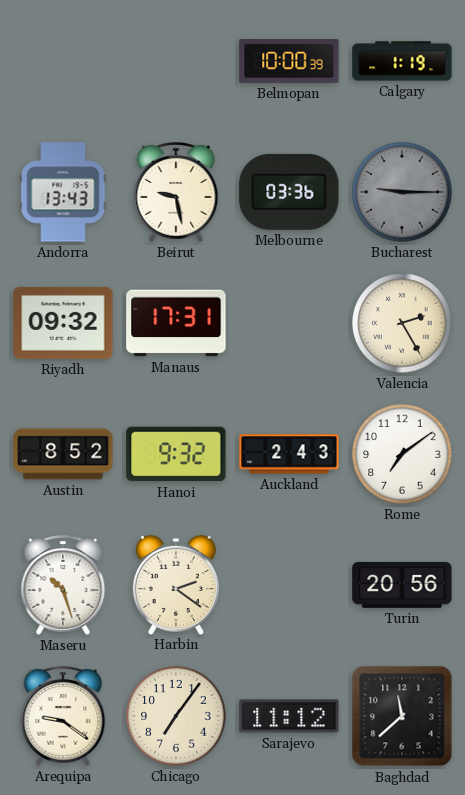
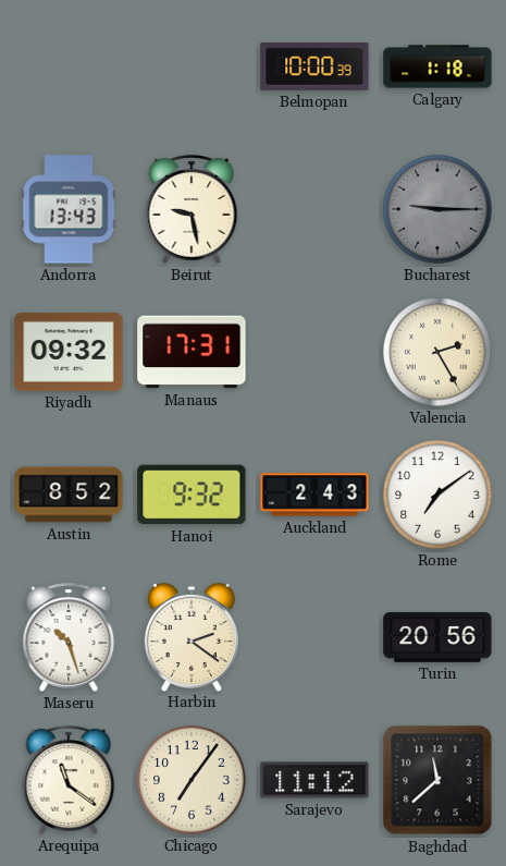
Calgary: 1:19 -> 1:18 (437, 66)
Melbourne: 03:36 -> none (289, 192)
Arequipa: 9:21 -> 11:21 (69, 780)
